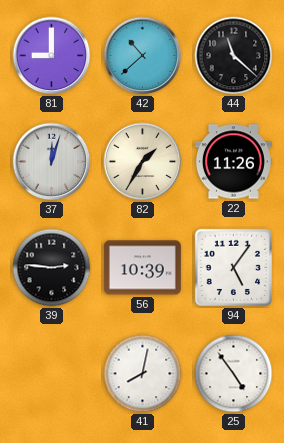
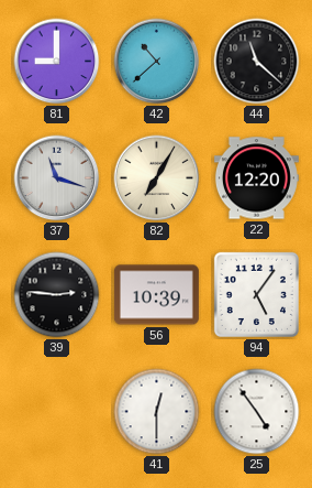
37: 12:03 -> 11:18 (57, 178)
82: 1:35 -> 7:05 (157, 178)
22: 11:26 -> 12:20 (256, 178)
41: 8:02 -> 12:30 (157, 412)
